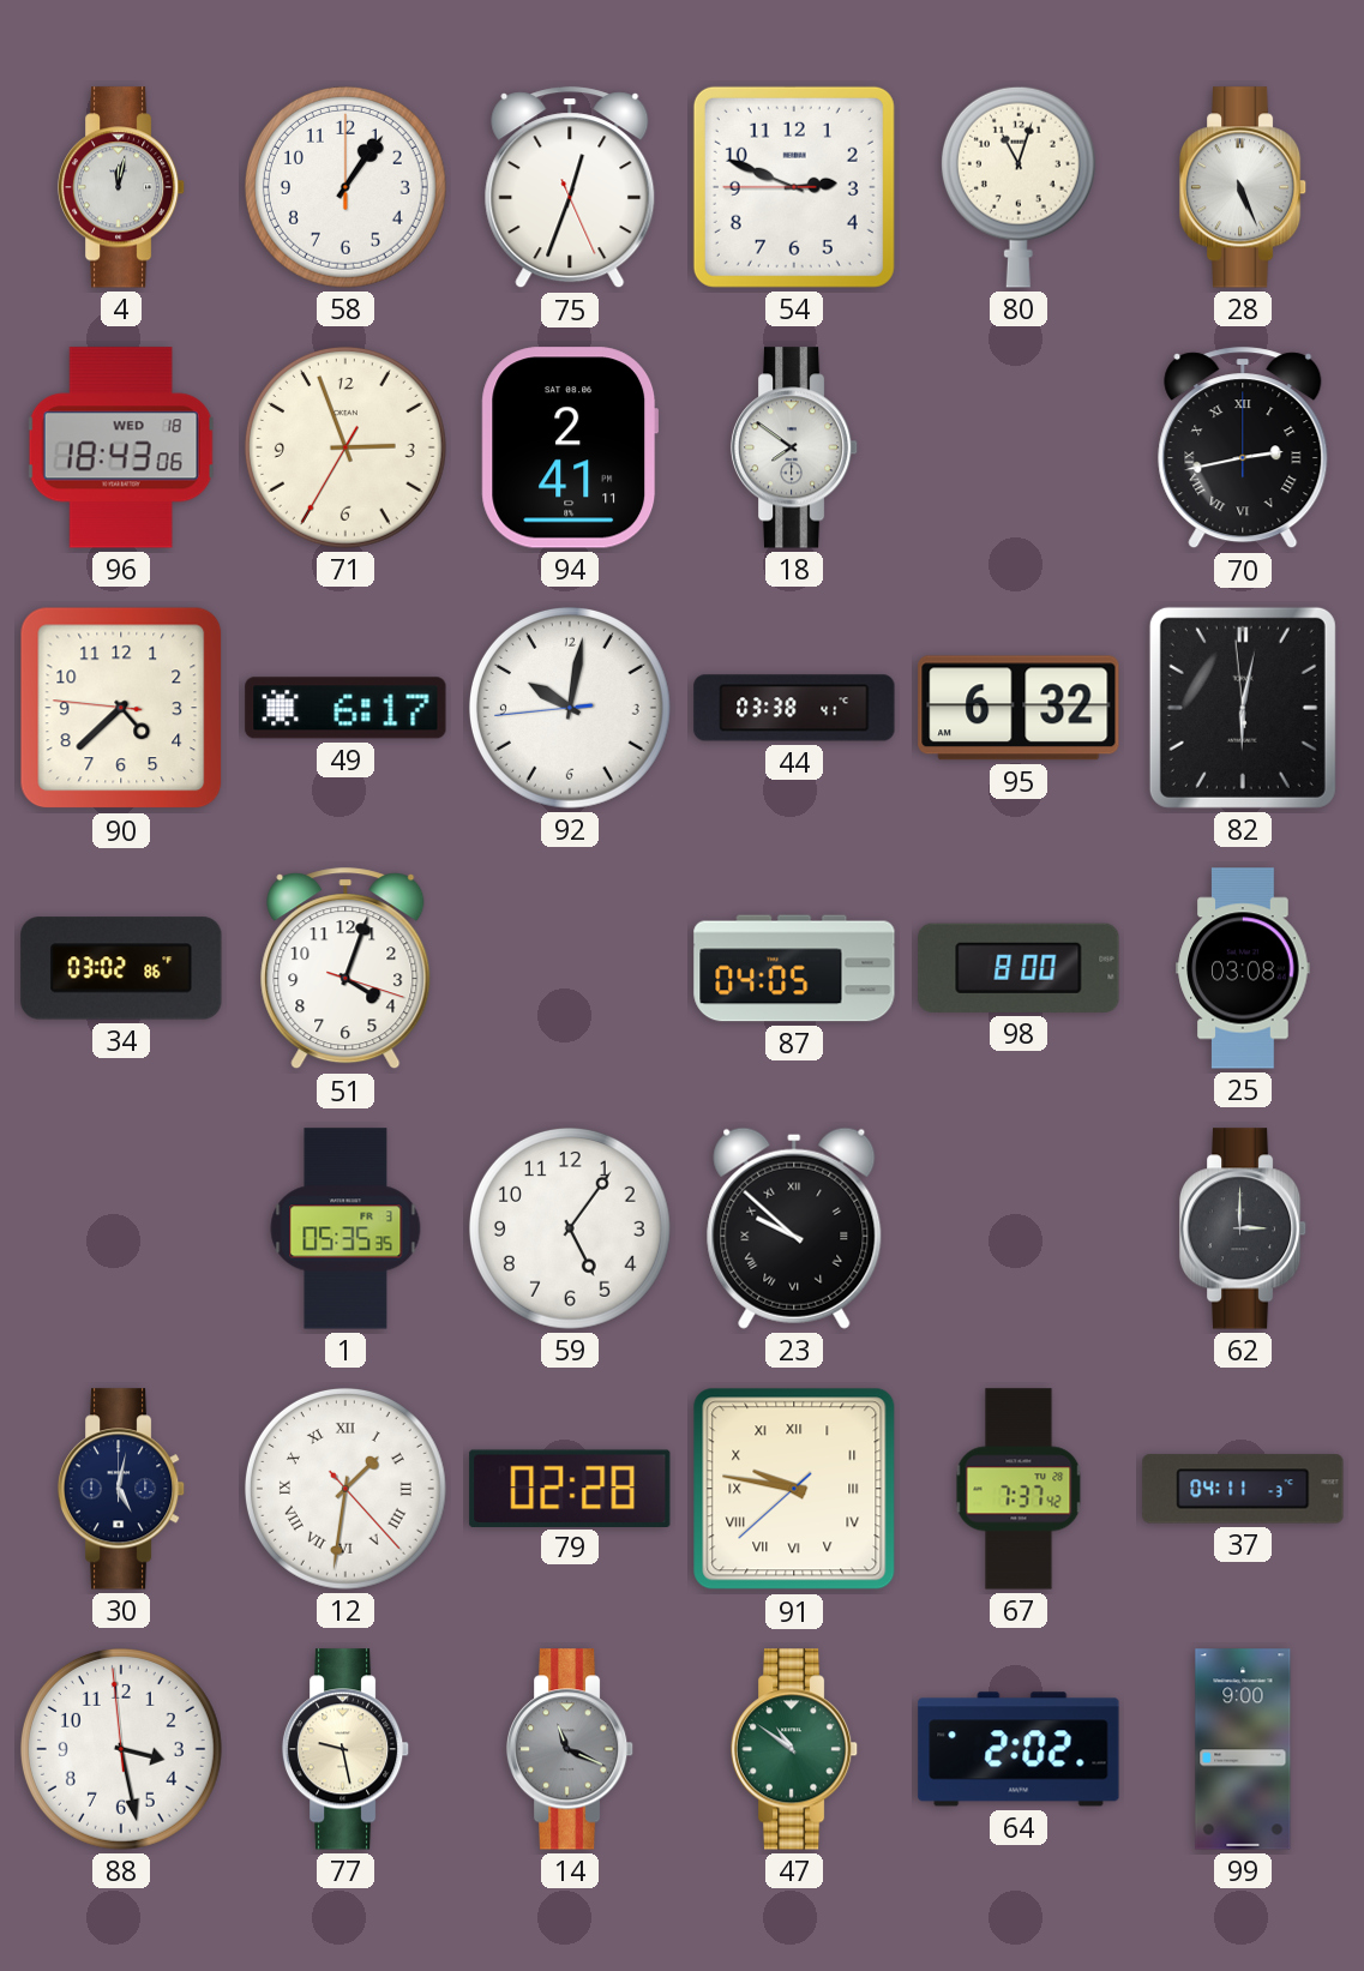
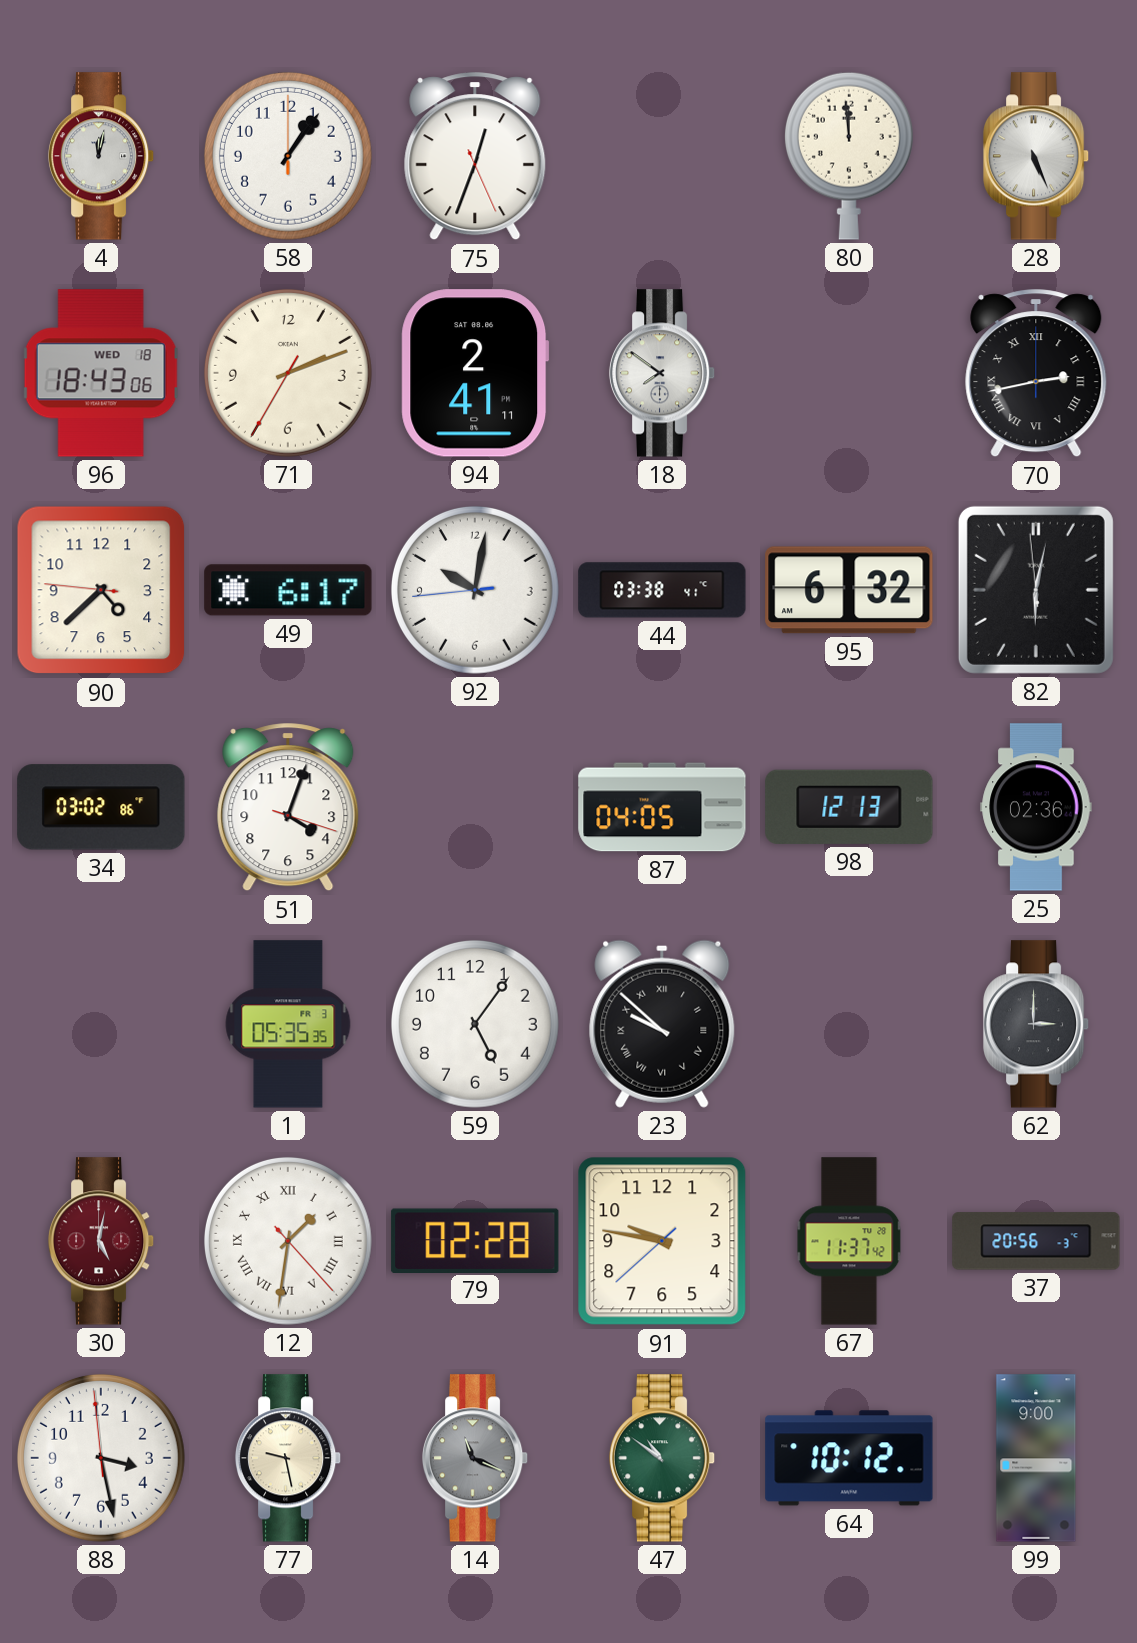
54: 2:48 -> none (794, 187)
80: 11:03 -> 11:59 (849, 156)
71: 2:56 -> 2:11 (288, 373)
98: 8:00 -> 12:13 (849, 807)
25: 03:08 -> 02:36 (1036, 807)
30 dial: navy -> burgundy (101, 1241)
91 numerals: Roman -> Arabic (662, 1241)
67: 7:37 -> 11:37 (849, 1241)
37: 04:11 -> 20:56 (1036, 1241)
64: 2:02 -> 10:12 (849, 1458)
